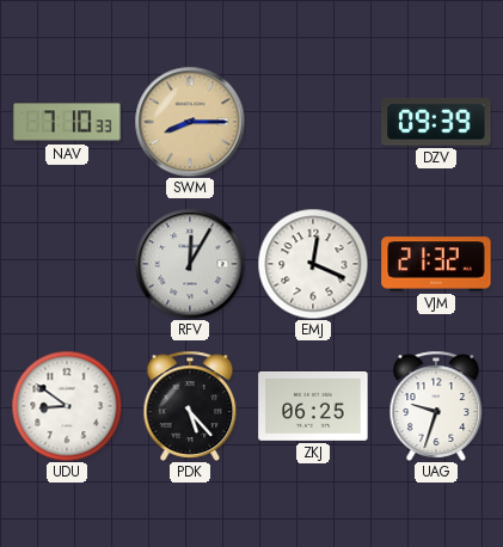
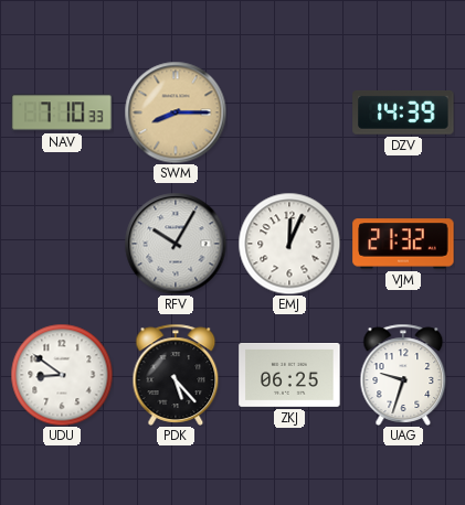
DZV: 09:39 -> 14:39 (403, 112)
RFV: 12:05 -> 10:05 (176, 244)
EMJ: 12:19 -> 12:04 (289, 244)
